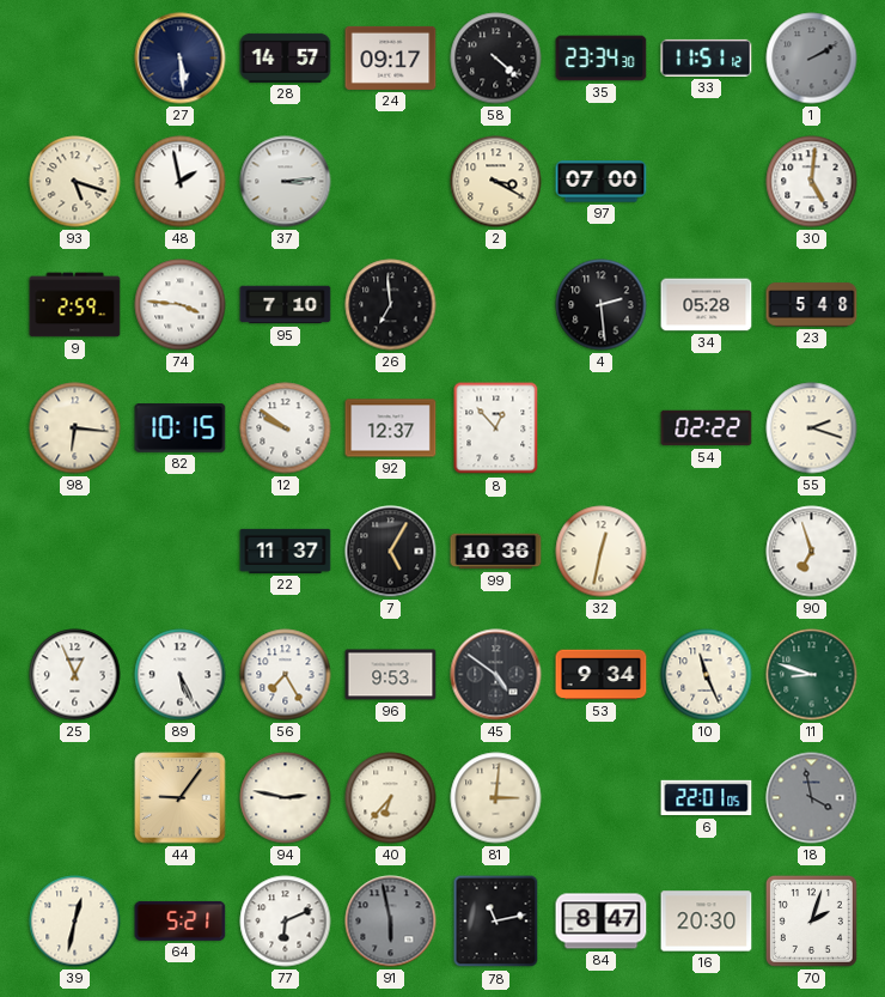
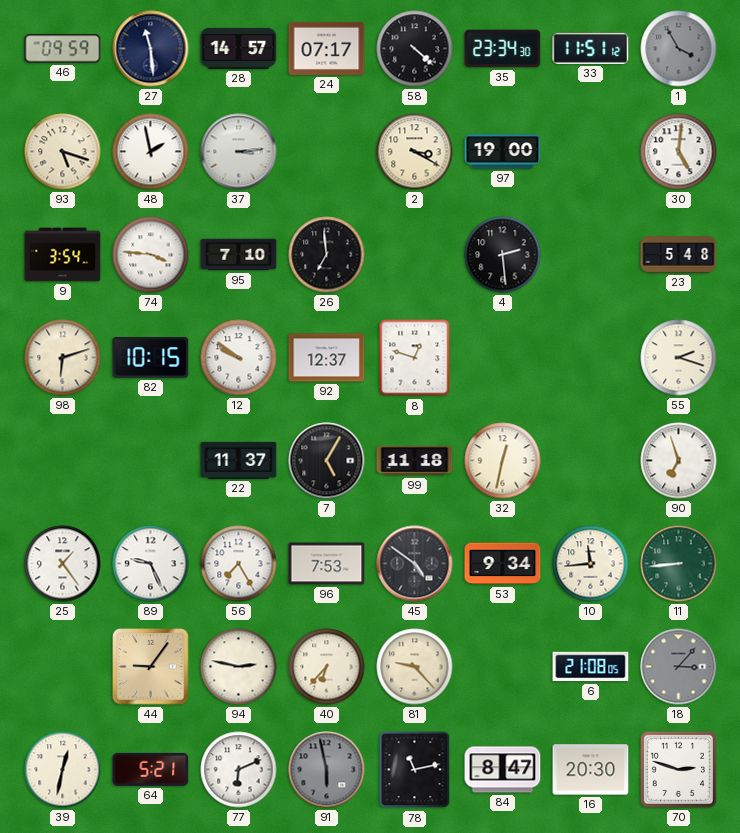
46: none -> 09:59 (63, 49)
27: 5:29 -> 11:29 (151, 49)
24: 09:17 -> 07:17 (327, 48)
1: 2:10 -> 3:55 (679, 49)
97: 07:00 -> 19:00 (503, 152)
9: 2:59 -> 3:54 (63, 255)
34: 05:28 -> none (707, 305)
98: 6:16 -> 6:12 (63, 358)
8: 12:53 -> 12:48 (415, 358)
54: 02:22 -> none (707, 428)
99: 10:36 -> 11:18 (415, 461)
25: 12:56 -> 1:24 (63, 564)
89: 5:26 -> 9:26 (151, 564)
96: 9:53 -> 7:53 (327, 564)
10: 11:26 -> 11:44 (591, 564)
11: 8:48 -> 8:44 (679, 564)
81: 3:01 -> 9:23 (415, 667)
6: 22:01 -> 21:08 (591, 667)
18: 3:58 -> 3:07 (679, 667)
70: 2:03 -> 2:48 (678, 769)
